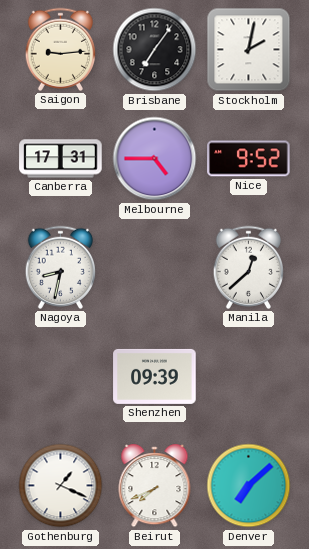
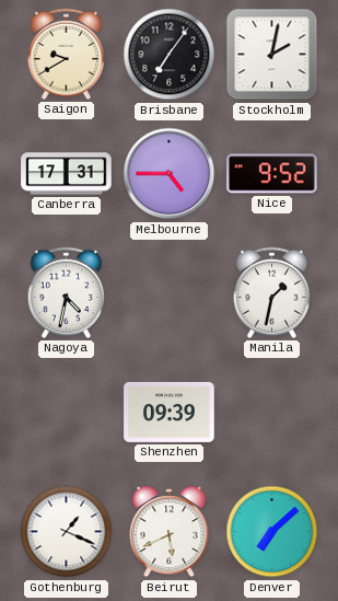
Saigon: 9:14 -> 9:40 (66, 54)
Nagoya: 8:32 -> 4:32 (66, 292)
Manila: 12:38 -> 1:32 (271, 292)
Beirut: 7:41 -> 5:41 (170, 532)
